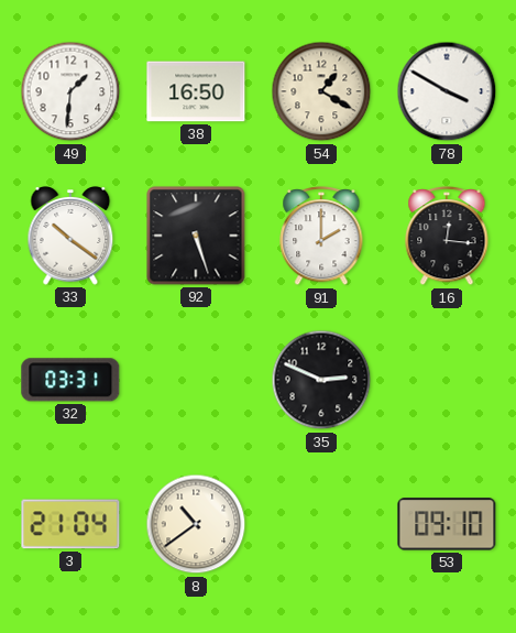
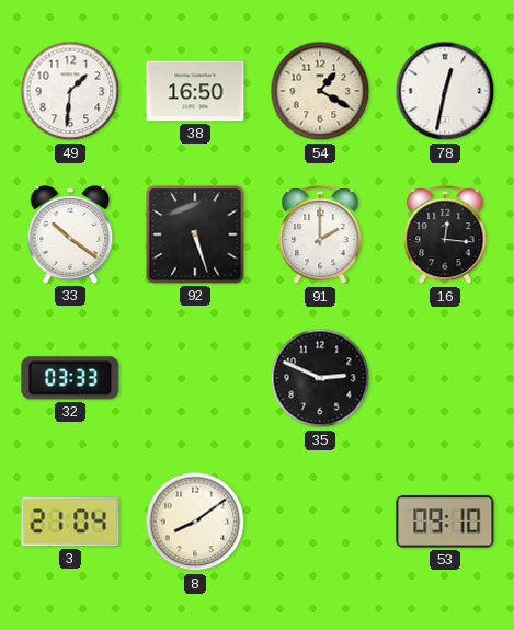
78: 3:50 -> 12:32 (445, 91)
32: 03:31 -> 03:33 (70, 378)
8: 10:39 -> 8:09 (195, 522)
